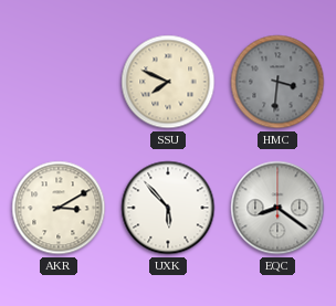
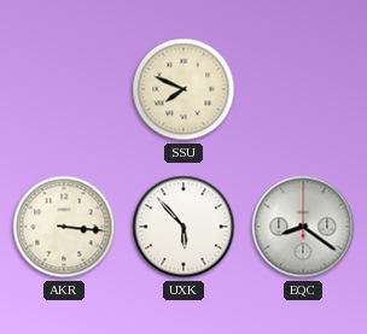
HMC: 3:31 -> none (277, 82)
AKR: 3:10 -> 3:16 (64, 227)
